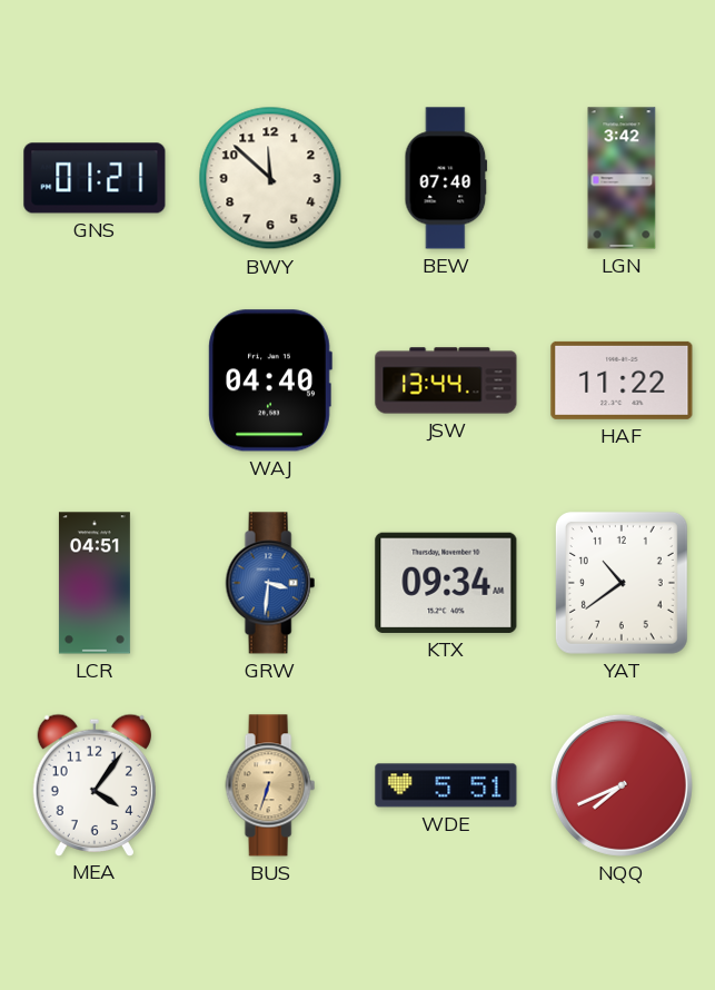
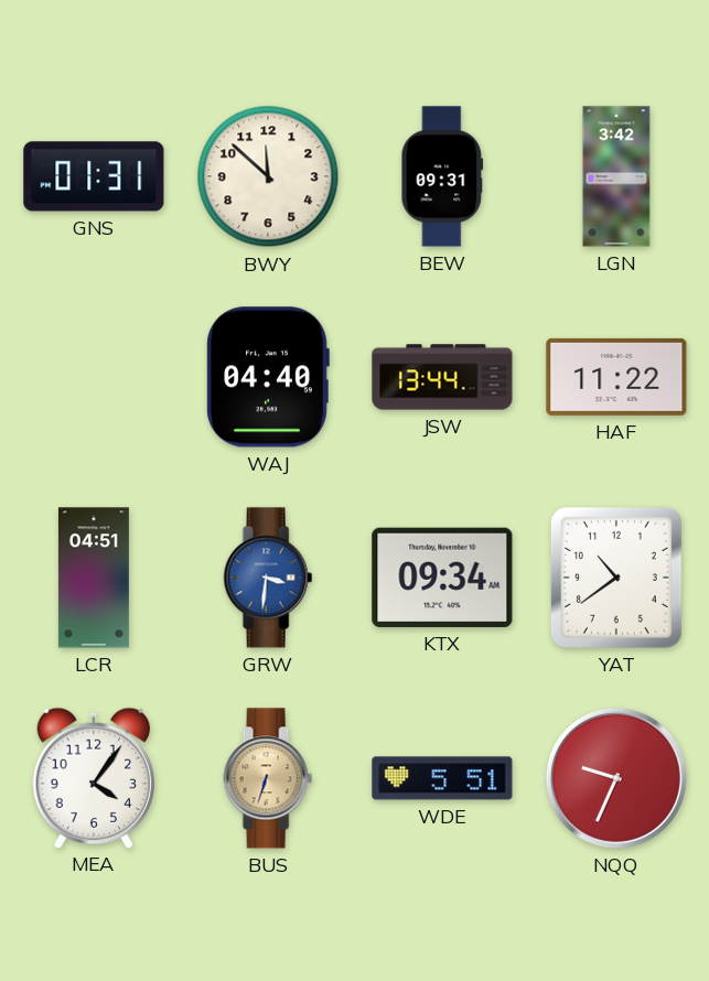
GNS: 01:21 -> 01:31 (94, 176)
BEW: 07:40 -> 09:31 (442, 176)
NQQ: 7:41 -> 9:34 (616, 778)
